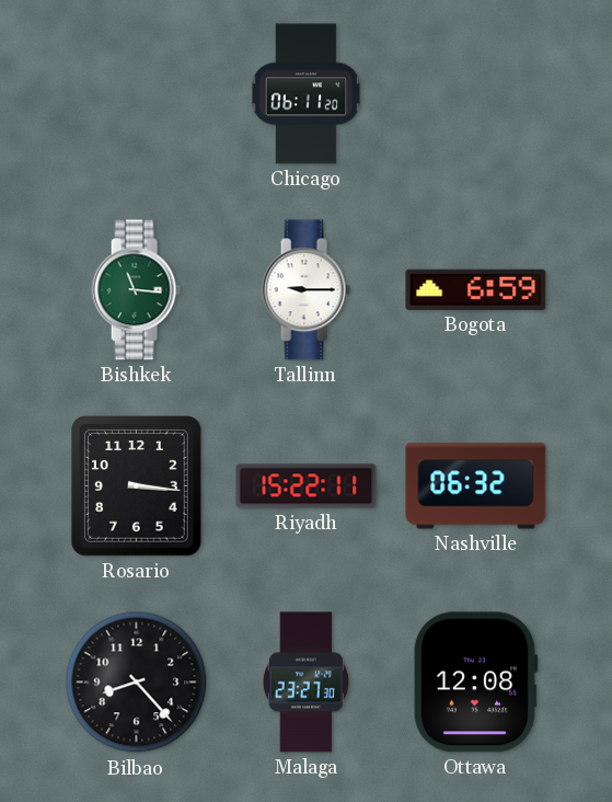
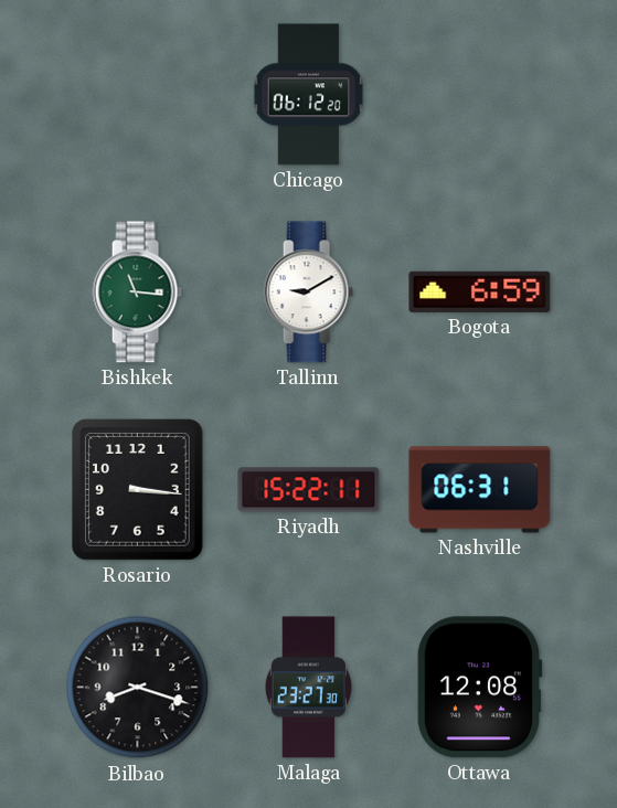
Chicago: 06:11 -> 06:12 (309, 95)
Tallinn: 9:15 -> 9:10 (308, 293)
Nashville: 06:32 -> 06:31 (480, 490)
Bilbao: 8:23 -> 8:18 (138, 688)
